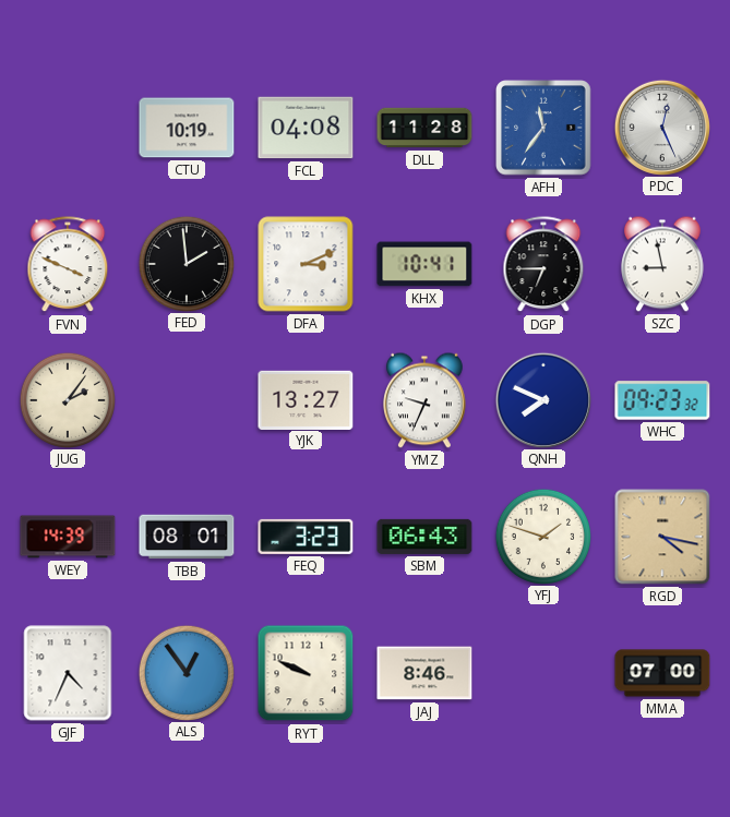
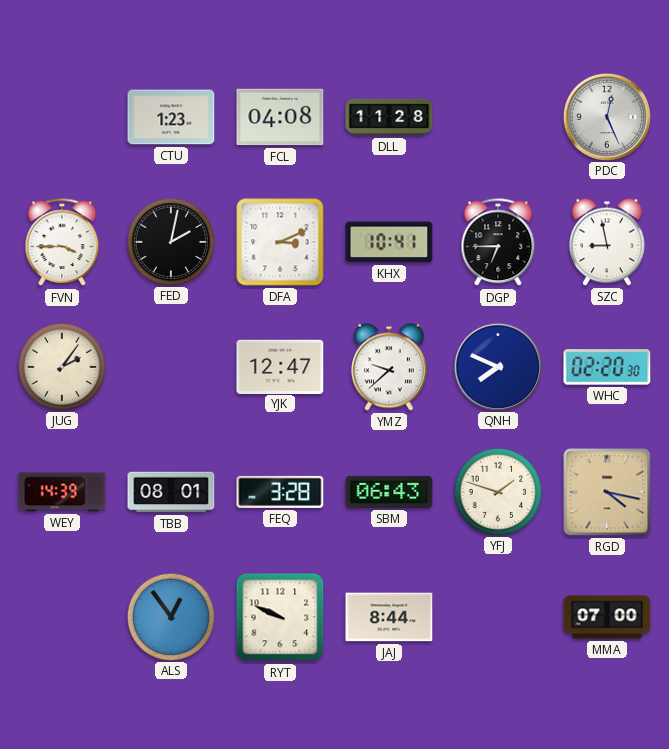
CTU: 10:19 -> 1:23 (171, 117)
AFH: 11:36 -> none (543, 128)
FVN: 3:49 -> 3:45 (62, 243)
FED: 1:59 -> 2:02 (170, 241)
YJK: 13:27 -> 12:47 (280, 366)
YMZ: 9:34 -> 9:38 (390, 367)
WHC: 09:23 -> 02:20 (607, 367)
FEQ: 3:23 -> 3:28 (280, 492)
GJF: 4:34 -> none (68, 673)
JAJ: 8:46 -> 8:44 (389, 617)
